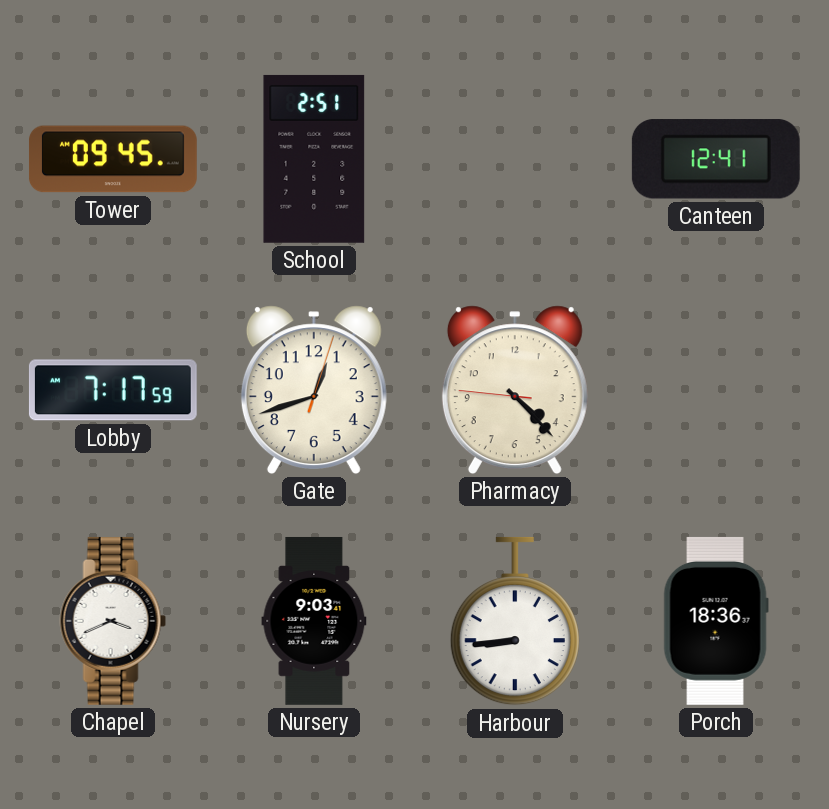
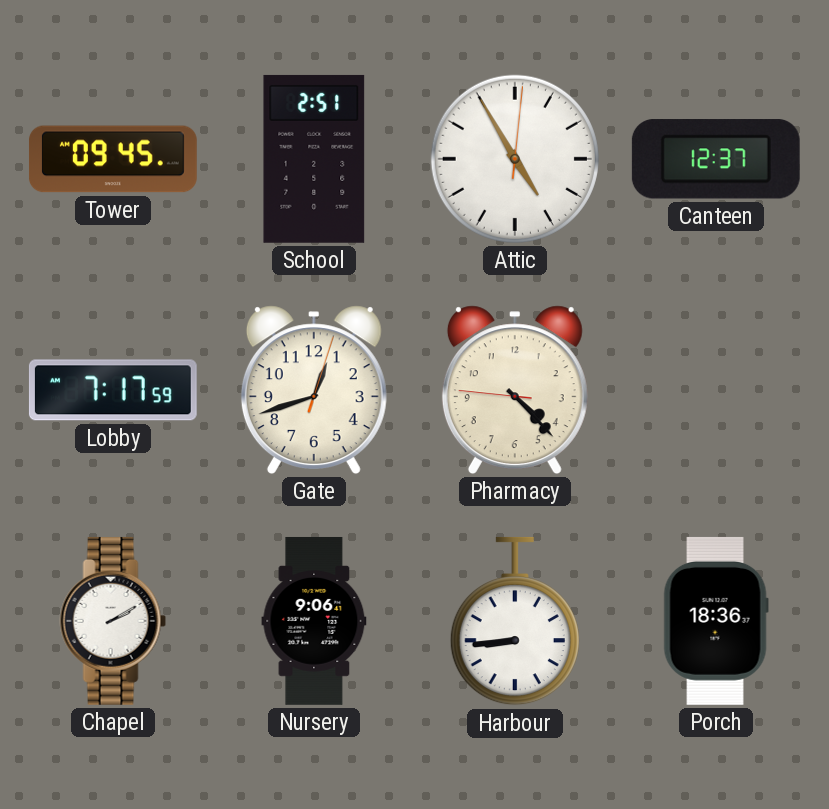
Attic: none -> 4:55 (515, 159)
Canteen: 12:41 -> 12:37 (716, 159)
Chapel: 3:41 -> 2:10 (113, 621)
Nursery: 9:03 -> 9:06 (314, 621)
